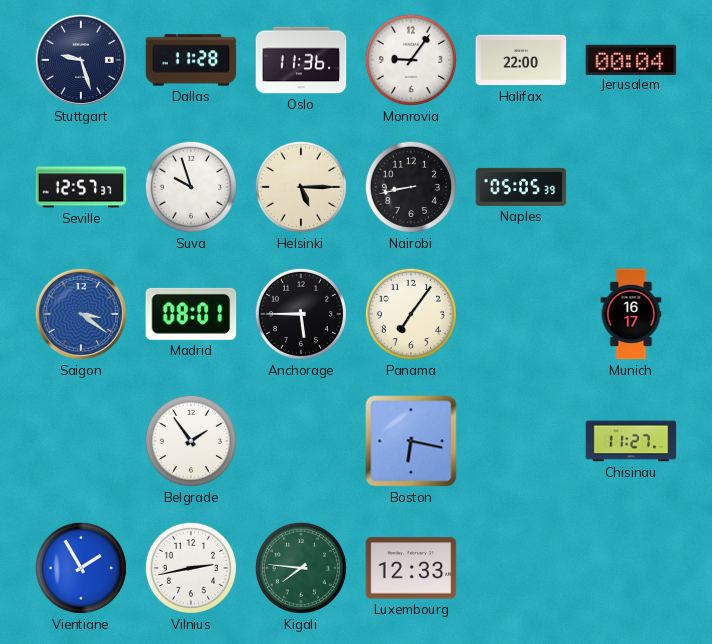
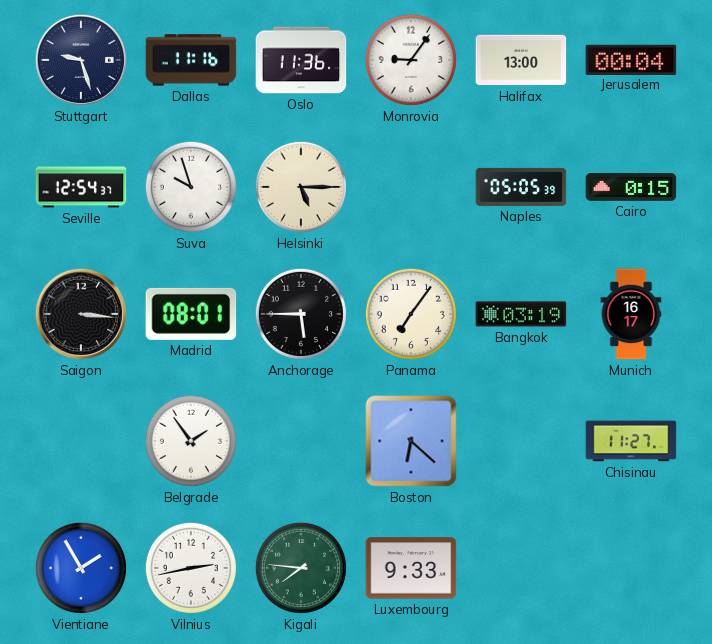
Dallas: 11:28 -> 11:16 (191, 60)
Halifax: 22:00 -> 13:00 (521, 60)
Seville: 12:57 -> 12:54 (81, 187)
Nairobi: 8:43 -> none (411, 187)
Cairo: none -> 0:15 (631, 188)
Saigon: 3:21 -> 3:16 (81, 314)
Saigon dial: blue -> black (81, 314)
Bangkok: none -> 03:19 (521, 314)
Boston: 6:17 -> 6:22 (411, 441)
Luxembourg: 12:33 -> 9:33 (411, 568)
